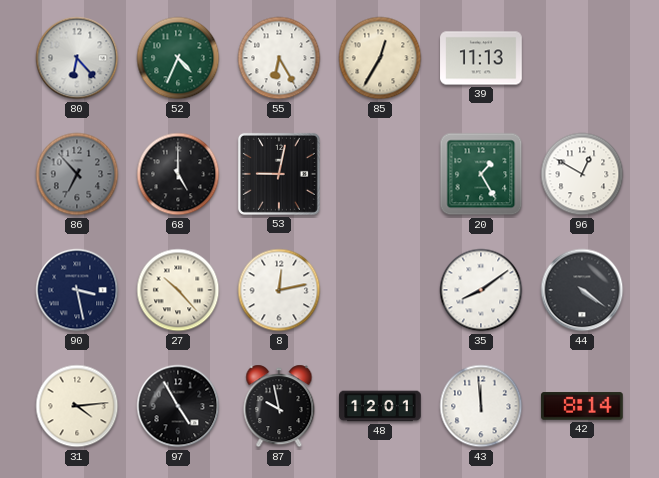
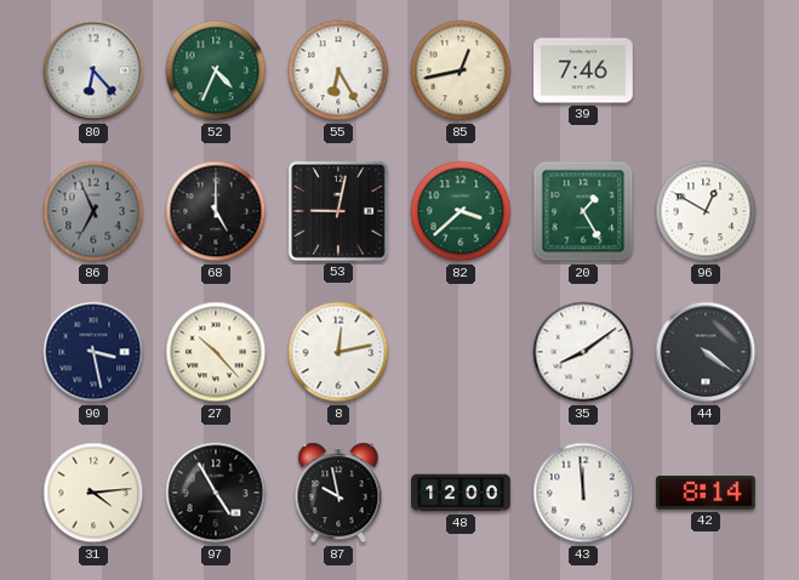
85: 12:35 -> 12:43 (461, 70)
39: 11:13 -> 7:46 (583, 70)
86: 6:53 -> 6:56 (93, 211)
82: none -> 3:38 (461, 211)
48: 12:01 -> 12:00 (461, 493)
